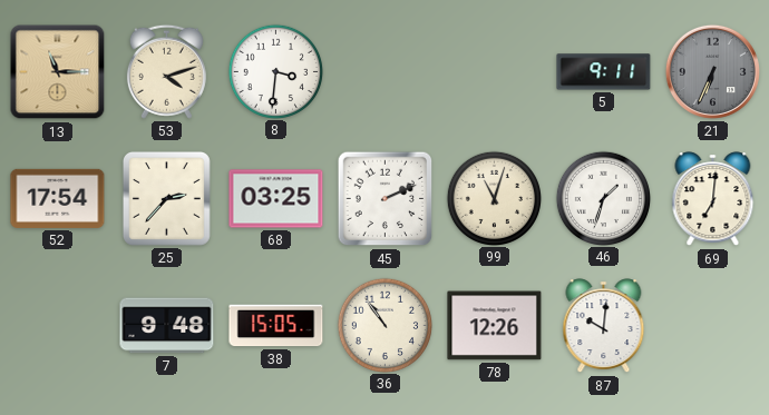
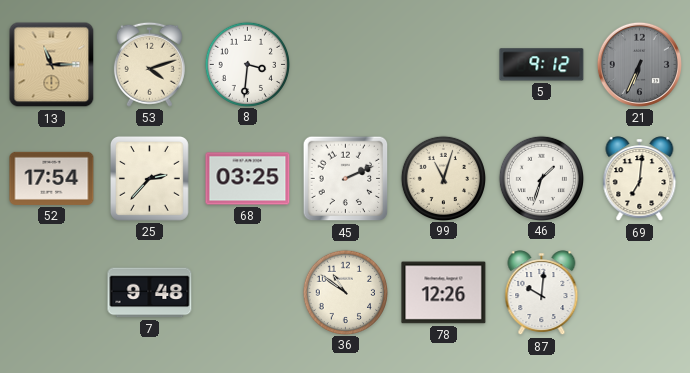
5: 9:11 -> 9:12 (542, 65)
38: 15:05 -> none (276, 326)
36: 10:54 -> 10:51 (345, 292)
